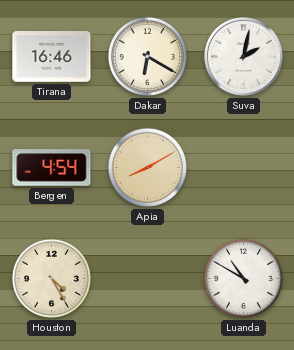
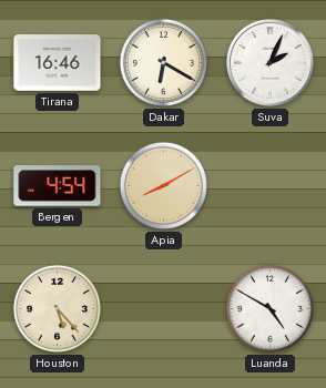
Suva: 2:02 -> 2:04 (271, 63)
Houston: 4:25 -> 5:23 (57, 308)
Luanda: 10:50 -> 4:50 (269, 308)
